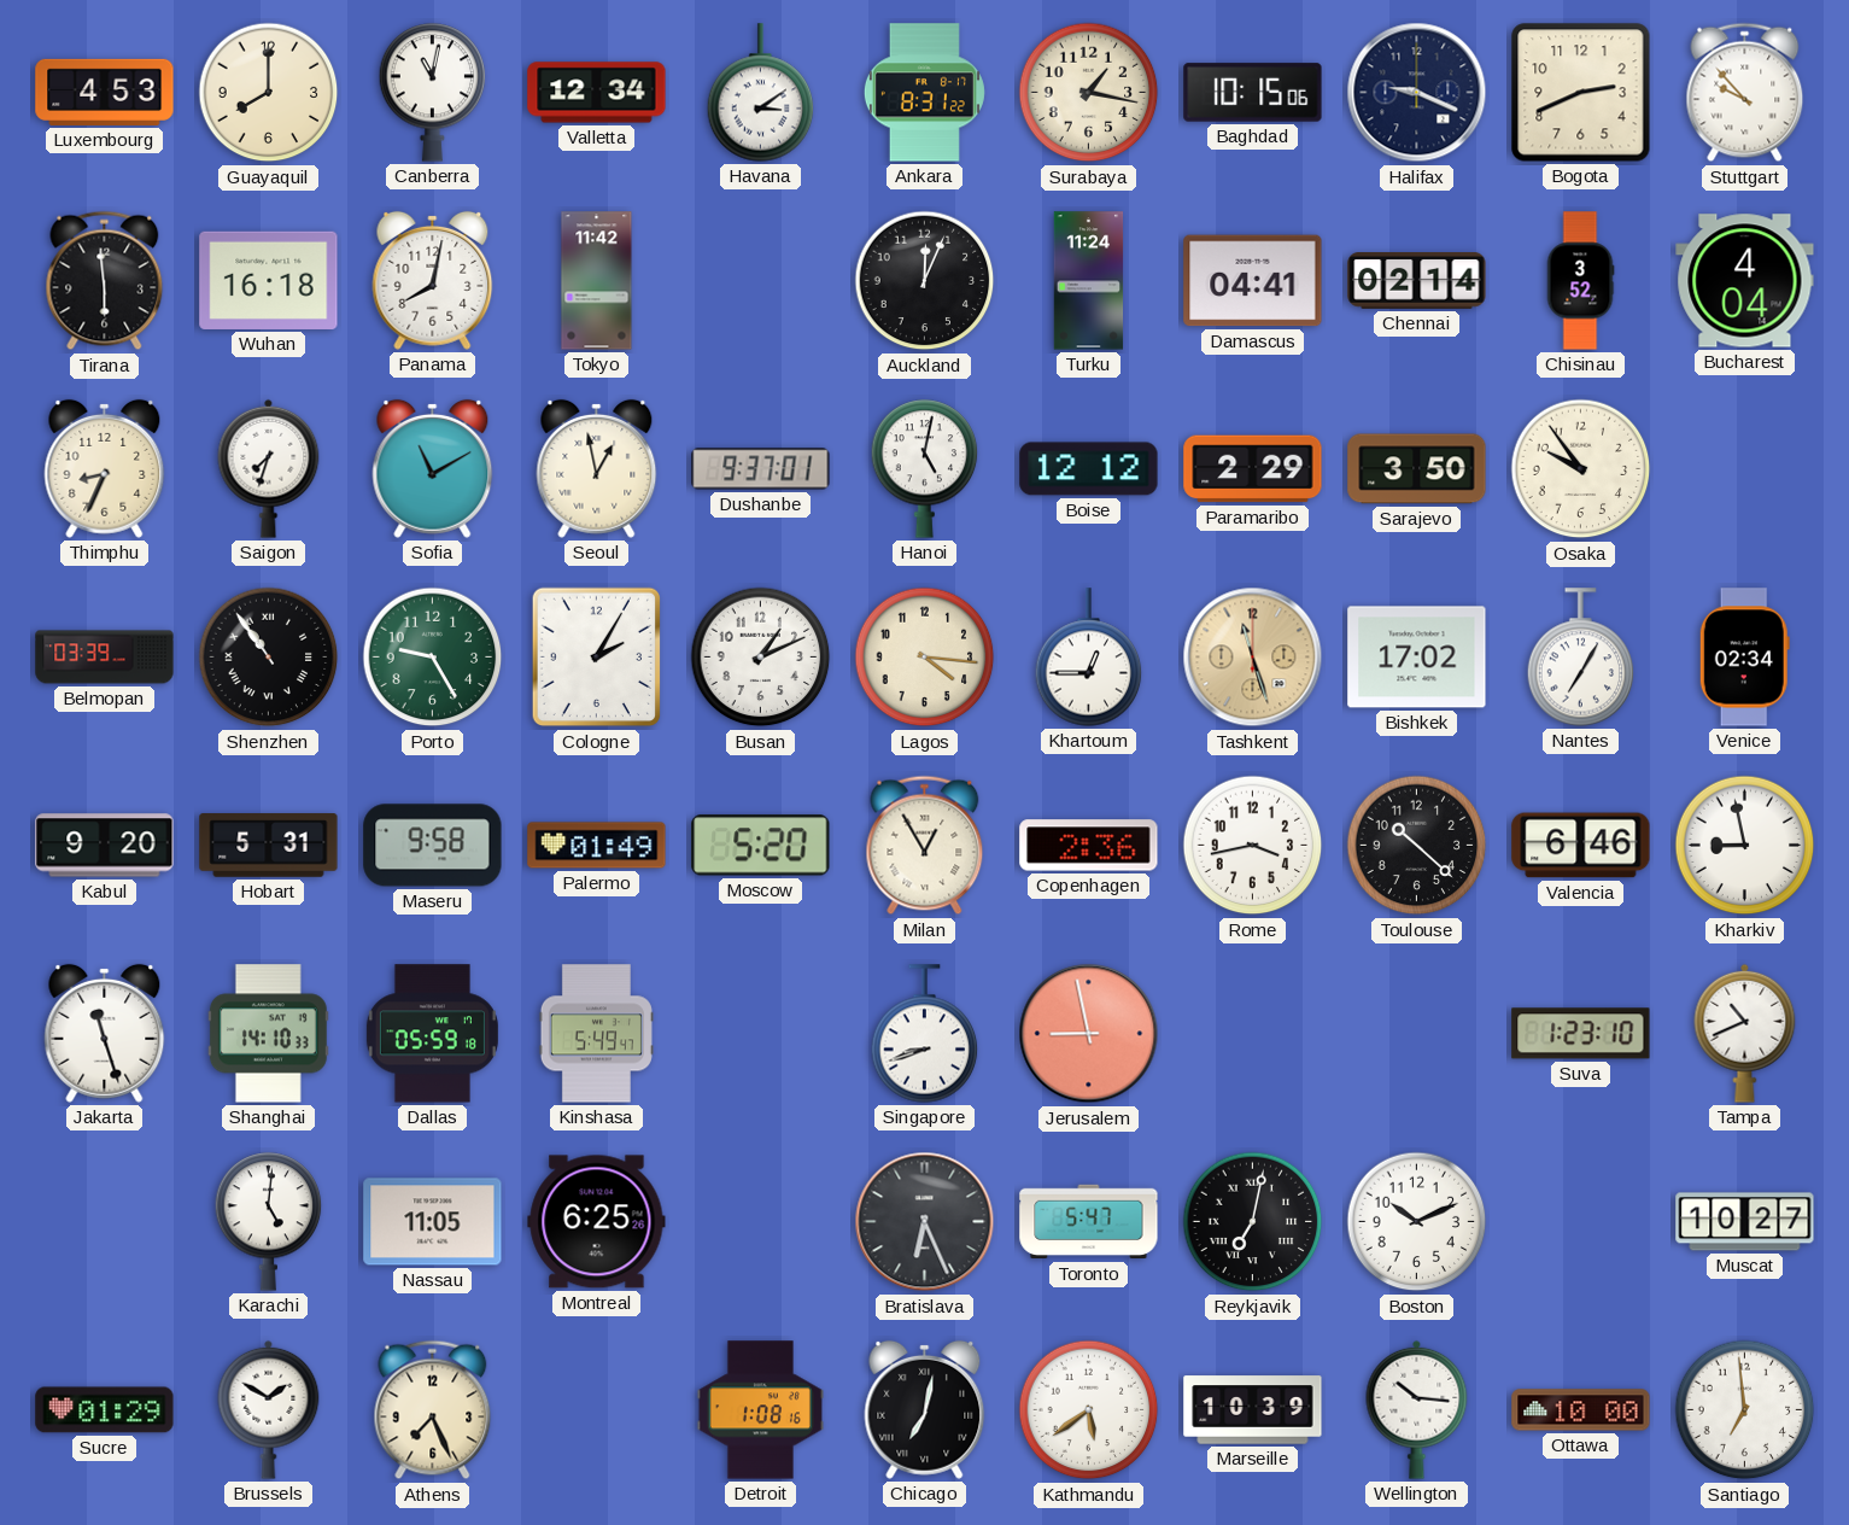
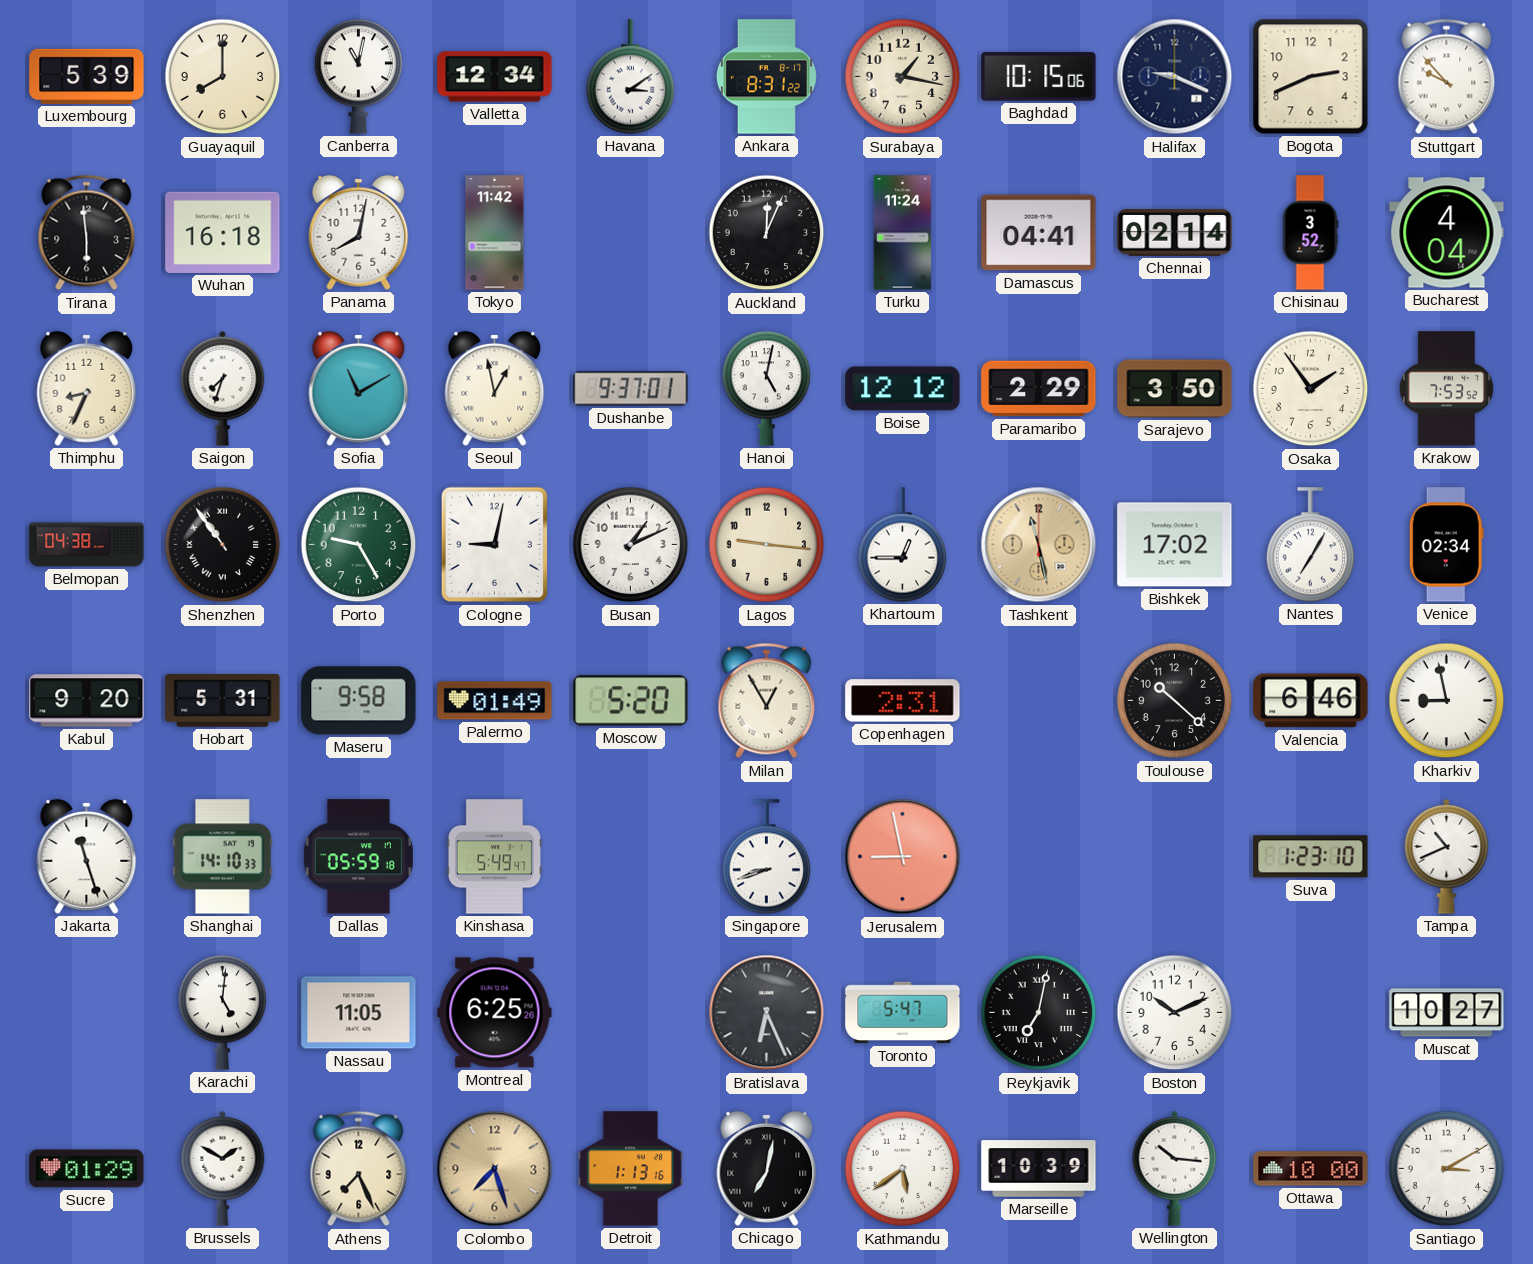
Luxembourg: 4:53 -> 5:39 (87, 76)
Osaka: 9:54 -> 1:54 (1311, 389)
Krakow: none -> 7:53 (1446, 389)
Belmopan: 03:39 -> 04:38 (87, 545)
Cologne: 2:05 -> 9:02 (495, 545)
Lagos: 4:16 -> 9:16 (767, 545)
Tashkent: 11:27 -> 11:28 (1039, 545)
Copenhagen: 2:36 -> 2:31 (903, 701)
Rome: 3:43 -> none (1253, 846)
Colombo: none -> 7:27 (495, 1169)
Detroit: 1:08 -> 1:13 (630, 1169)
Santiago: 6:59 -> 3:10 (1447, 1169)
